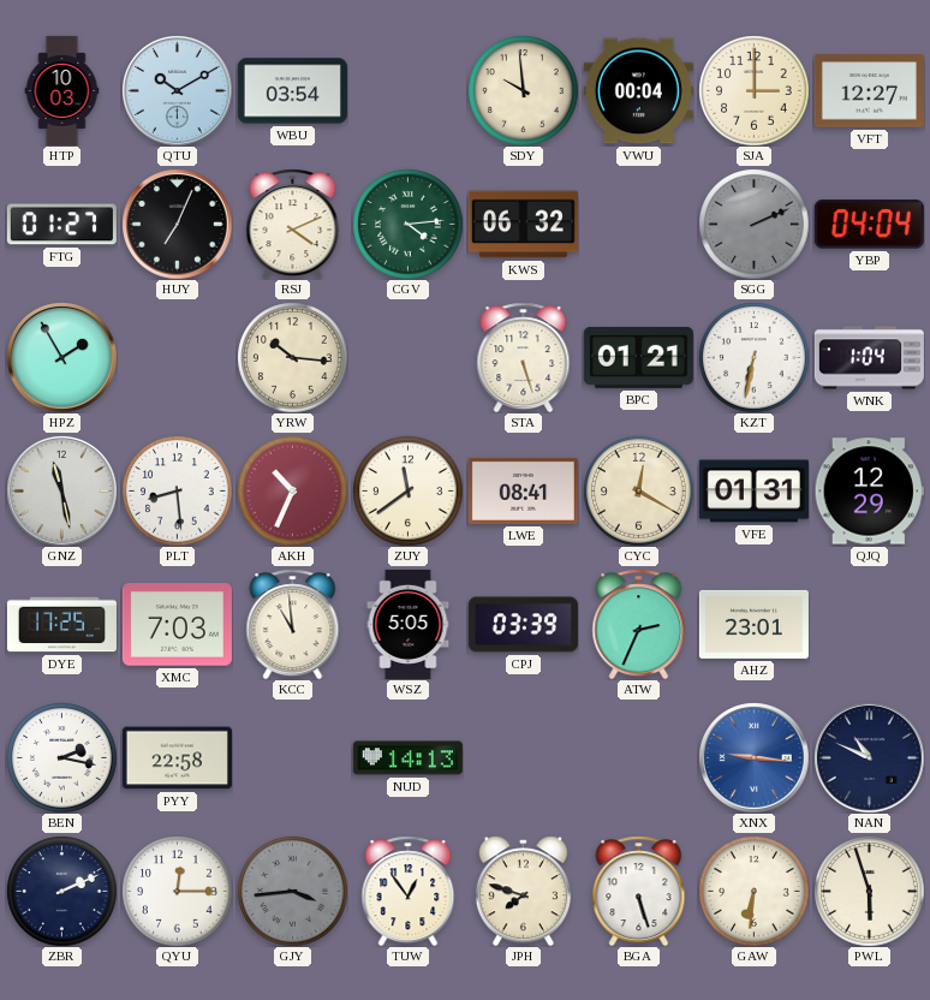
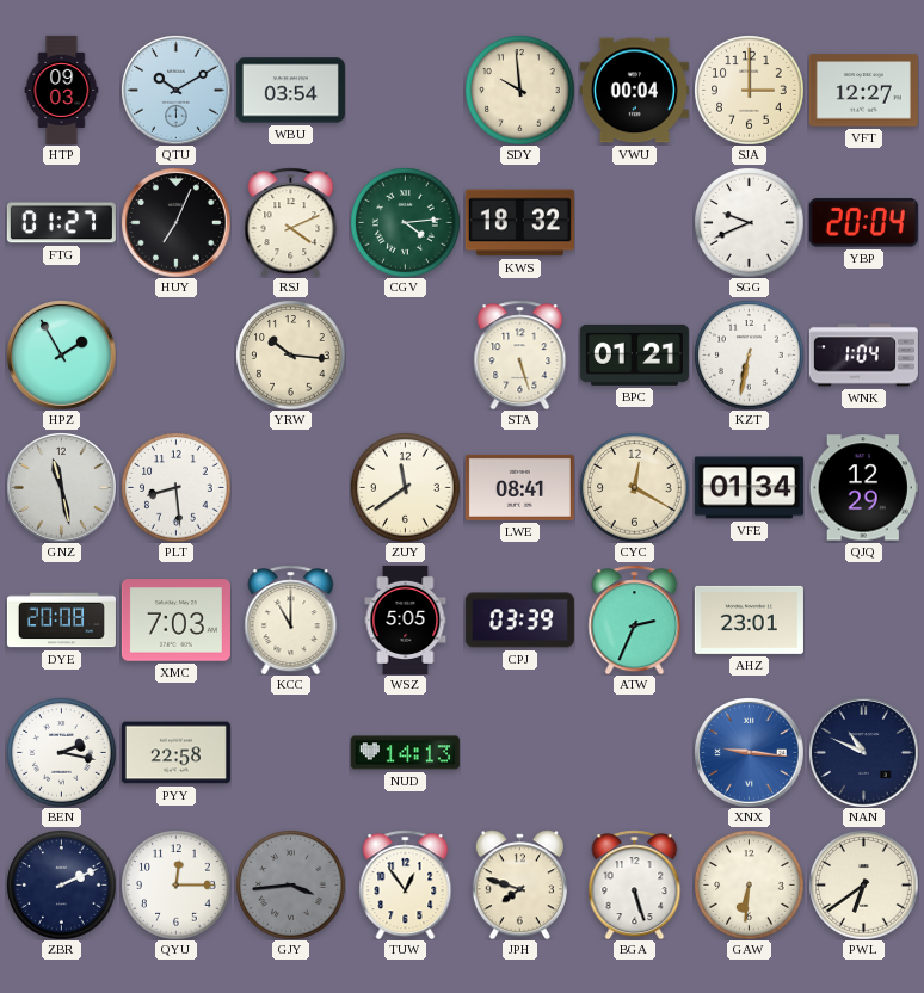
HTP: 10:03 -> 09:03 (62, 90)
KWS: 06:32 -> 18:32 (519, 223)
SGG: 2:11 -> 9:41 (749, 222)
SGG dial: grey -> white (749, 222)
YBP: 04:04 -> 20:04 (863, 223)
AKH: 10:34 -> none (292, 490)
VFE: 01:31 -> 01:34 (749, 488)
DYE: 17:25 -> 20:08 (61, 621)
KCC: 10:59 -> 11:00 (291, 619)
PWL: 5:57 -> 6:39 (863, 884)
